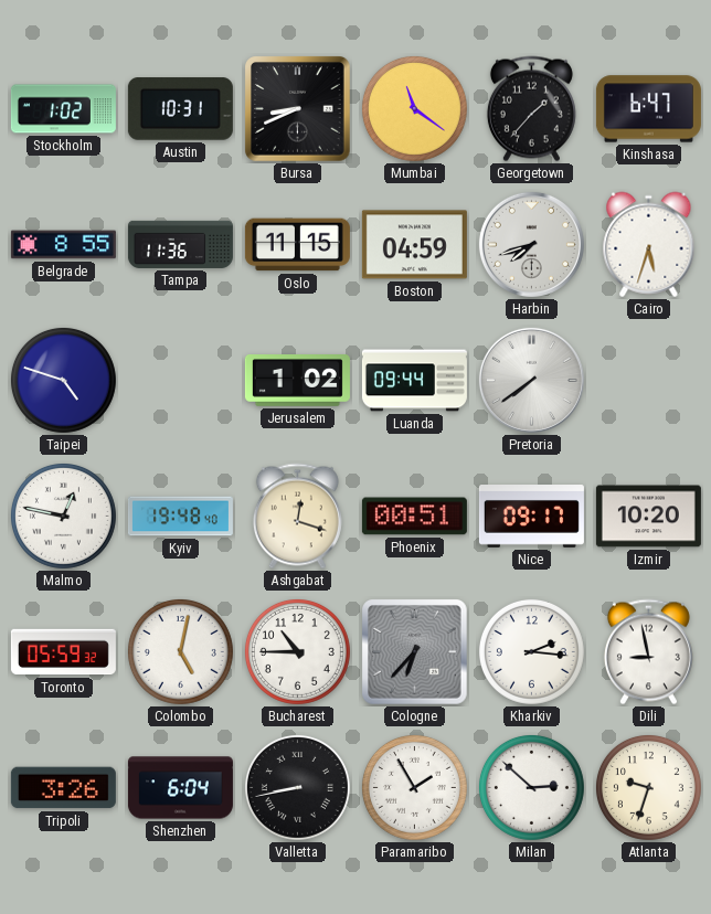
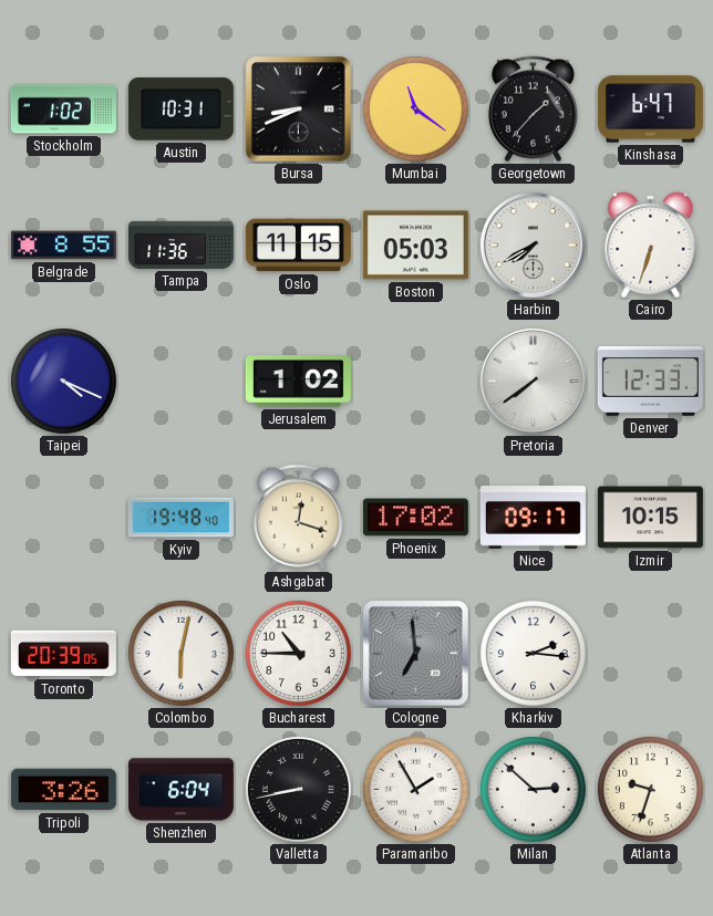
Boston: 04:59 -> 05:03 (415, 246)
Harbin: 7:42 -> 7:40 (533, 244)
Cairo: 5:33 -> 6:33 (651, 246)
Taipei: 4:48 -> 4:19 (63, 381)
Luanda: 09:44 -> none (414, 381)
Denver: none -> 12:33 (650, 381)
Malmo: 12:47 -> none (63, 516)
Phoenix: 00:51 -> 17:02 (415, 518)
Izmir: 10:20 -> 10:15 (650, 518)
Toronto: 05:59 -> 20:39 (63, 654)
Colombo: 5:02 -> 6:02 (180, 653)
Cologne: 6:37 -> 6:59 (416, 654)
Dili: 8:58 -> none (648, 652)
